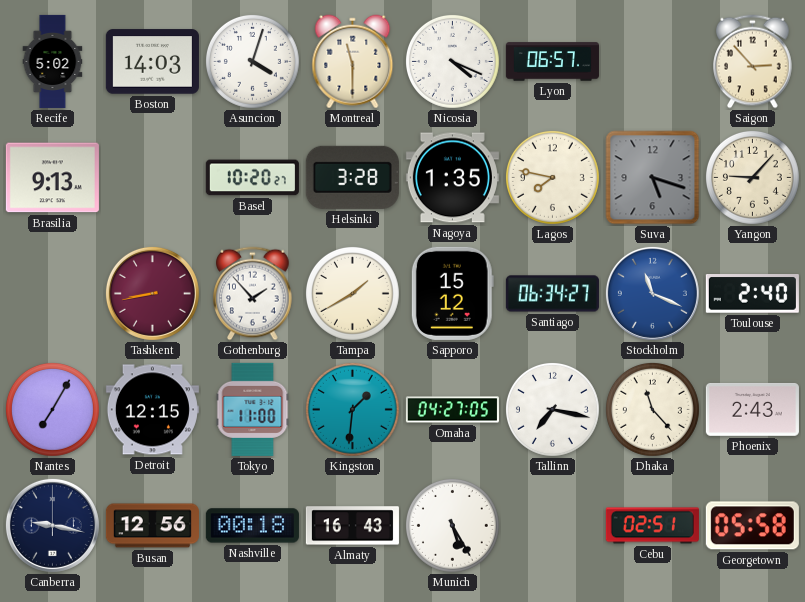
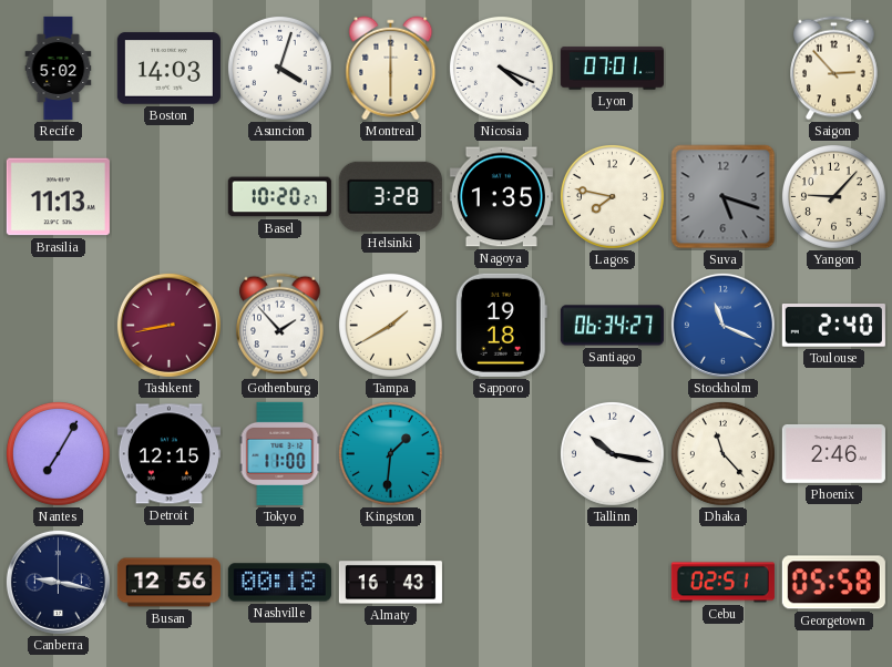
Montreal: 11:30 -> 6:00 (391, 69)
Lyon: 06:57 -> 07:01 (612, 69)
Brasilia: 9:13 -> 11:13 (58, 197)
Sapporo: 15:12 -> 19:18 (501, 325)
Omaha: 04:27 -> none (452, 410)
Tallinn: 7:17 -> 10:17 (612, 453)
Phoenix: 2:43 -> 2:46 (833, 453)
Munich: 5:25 -> none (452, 525)
